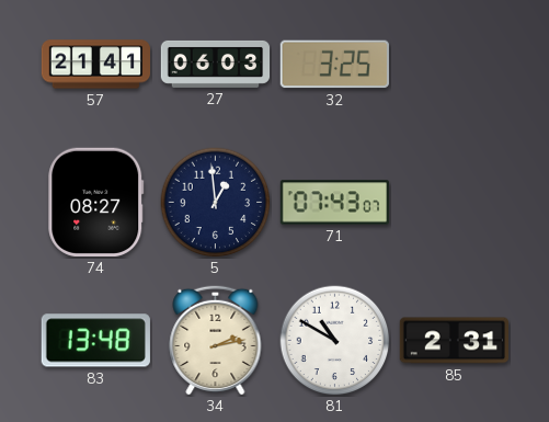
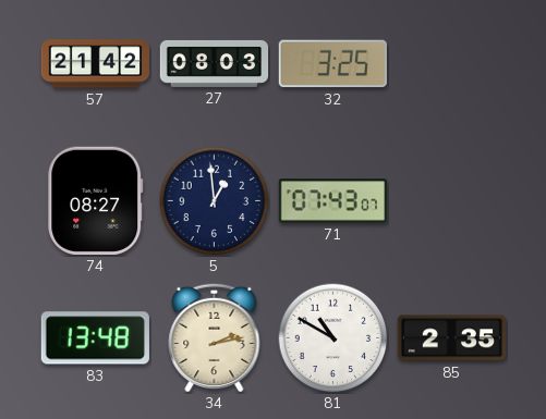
57: 21:41 -> 21:42 (95, 64)
27: 06:03 -> 08:03 (215, 63)
85: 2:31 -> 2:35 (451, 338)
